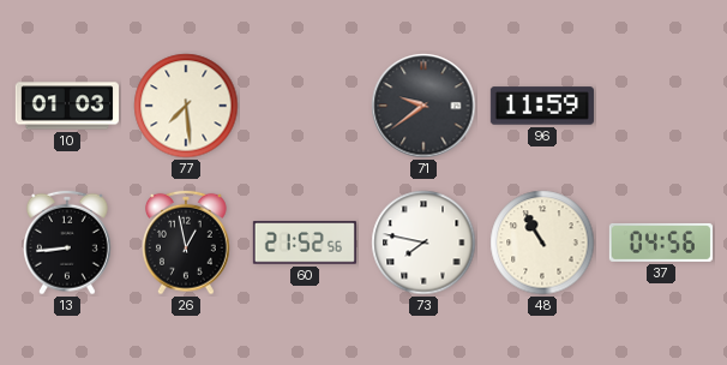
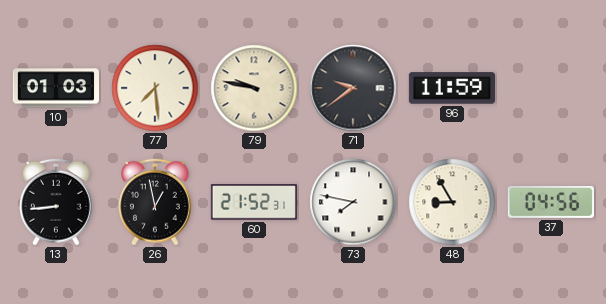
79: none -> 9:47 (254, 88)
60: 21:52:56 -> 21:52:31 (254, 202)
48: 10:55 -> 8:55 (452, 202)
